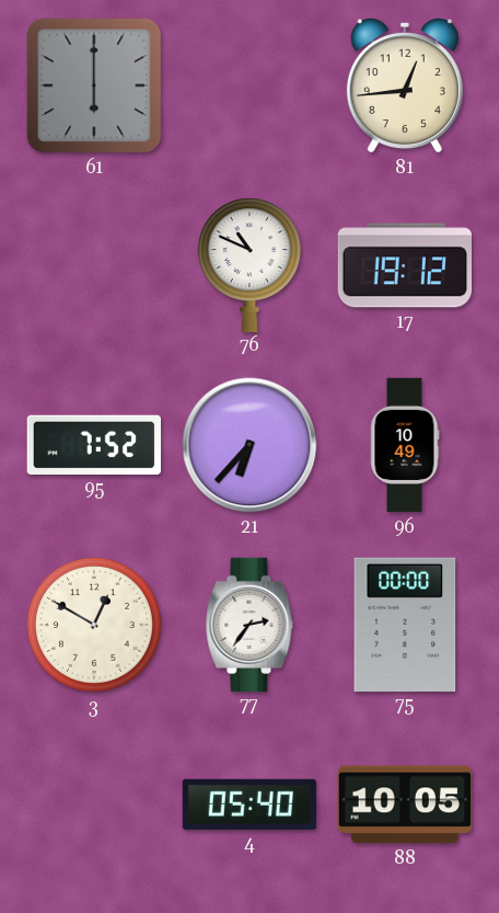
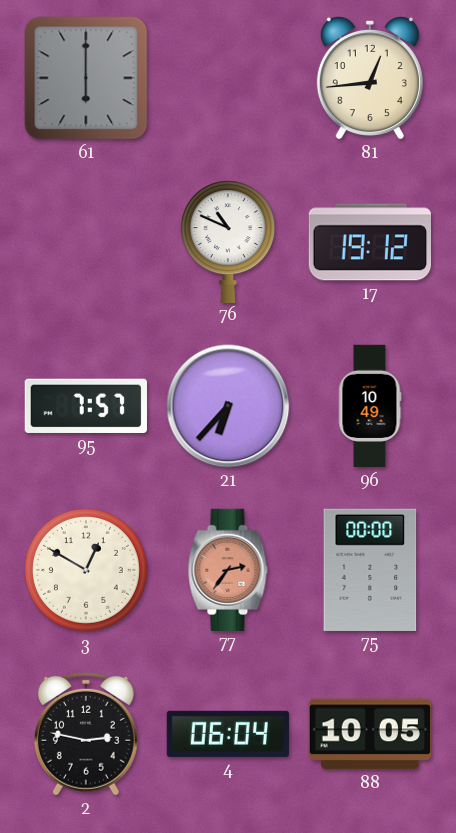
95: 7:52 -> 7:57 (86, 406)
77 dial: white -> salmon (228, 569)
2: none -> 2:47 (86, 734)
4: 05:40 -> 06:04 (228, 734)
